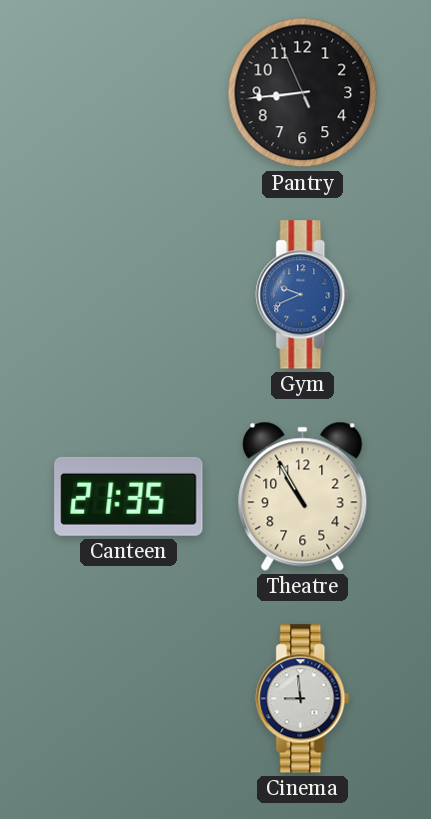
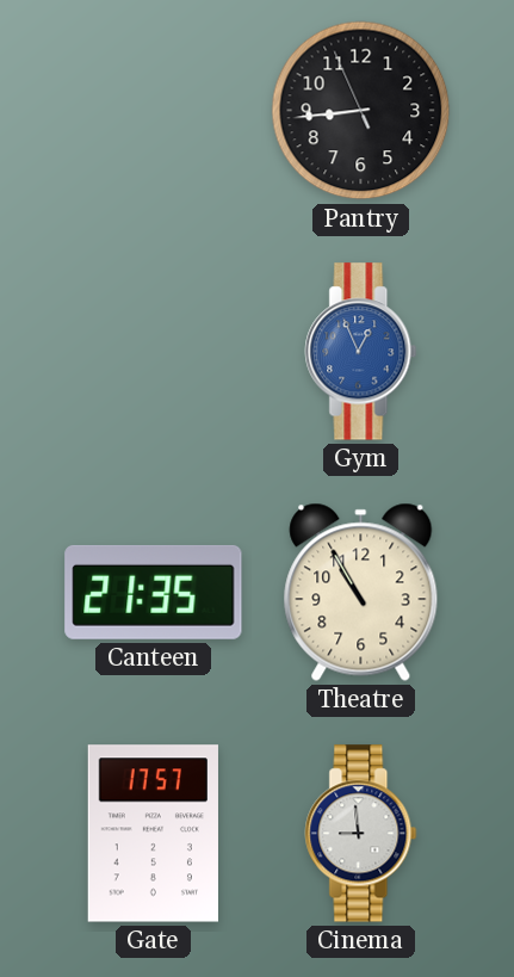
Gym: 9:41 -> 12:56 (361, 352)
Gate: none -> 17:57 (153, 834)
